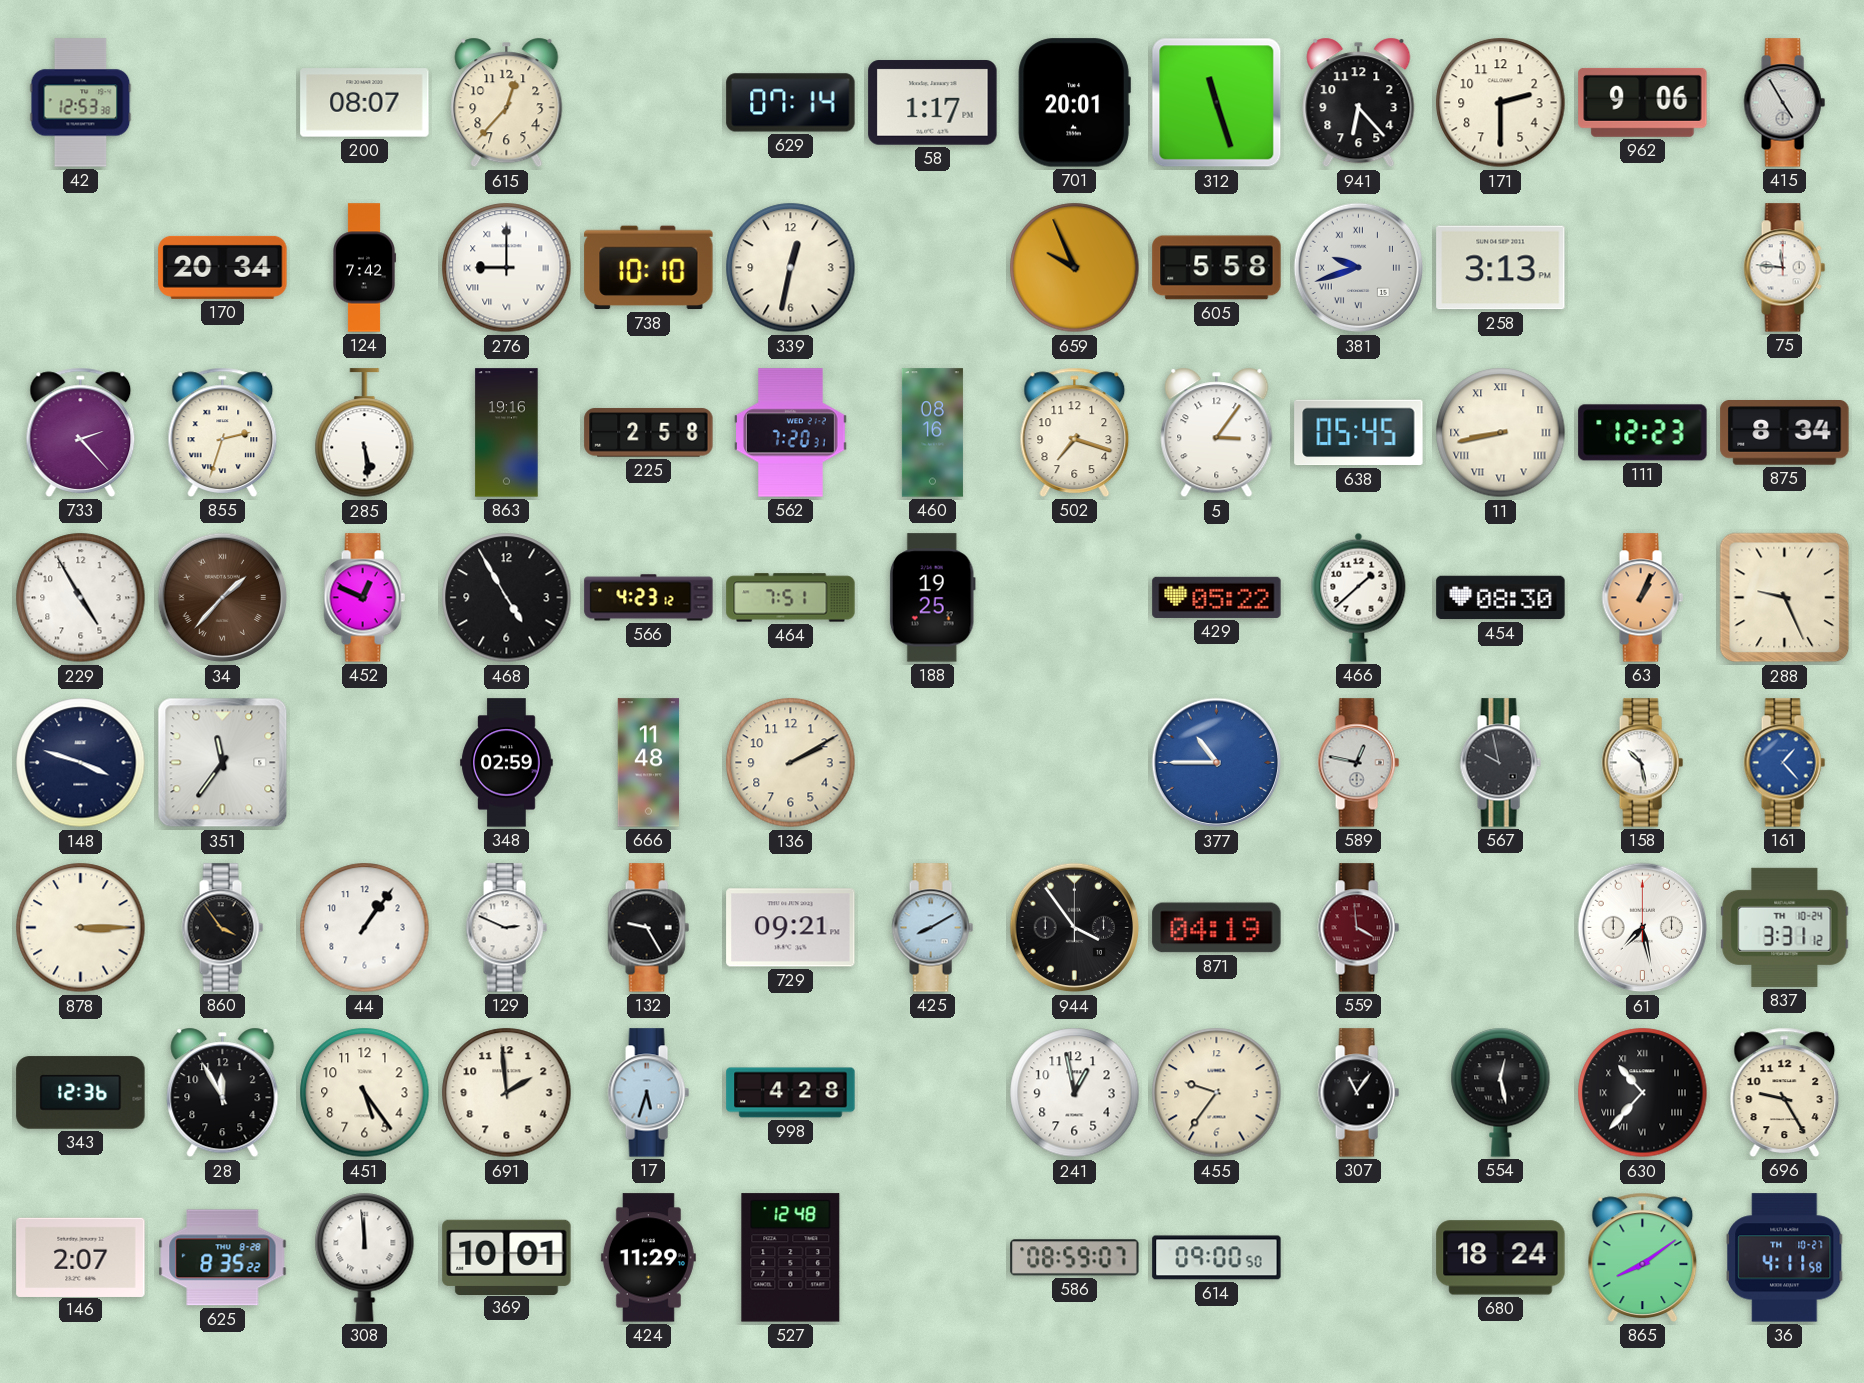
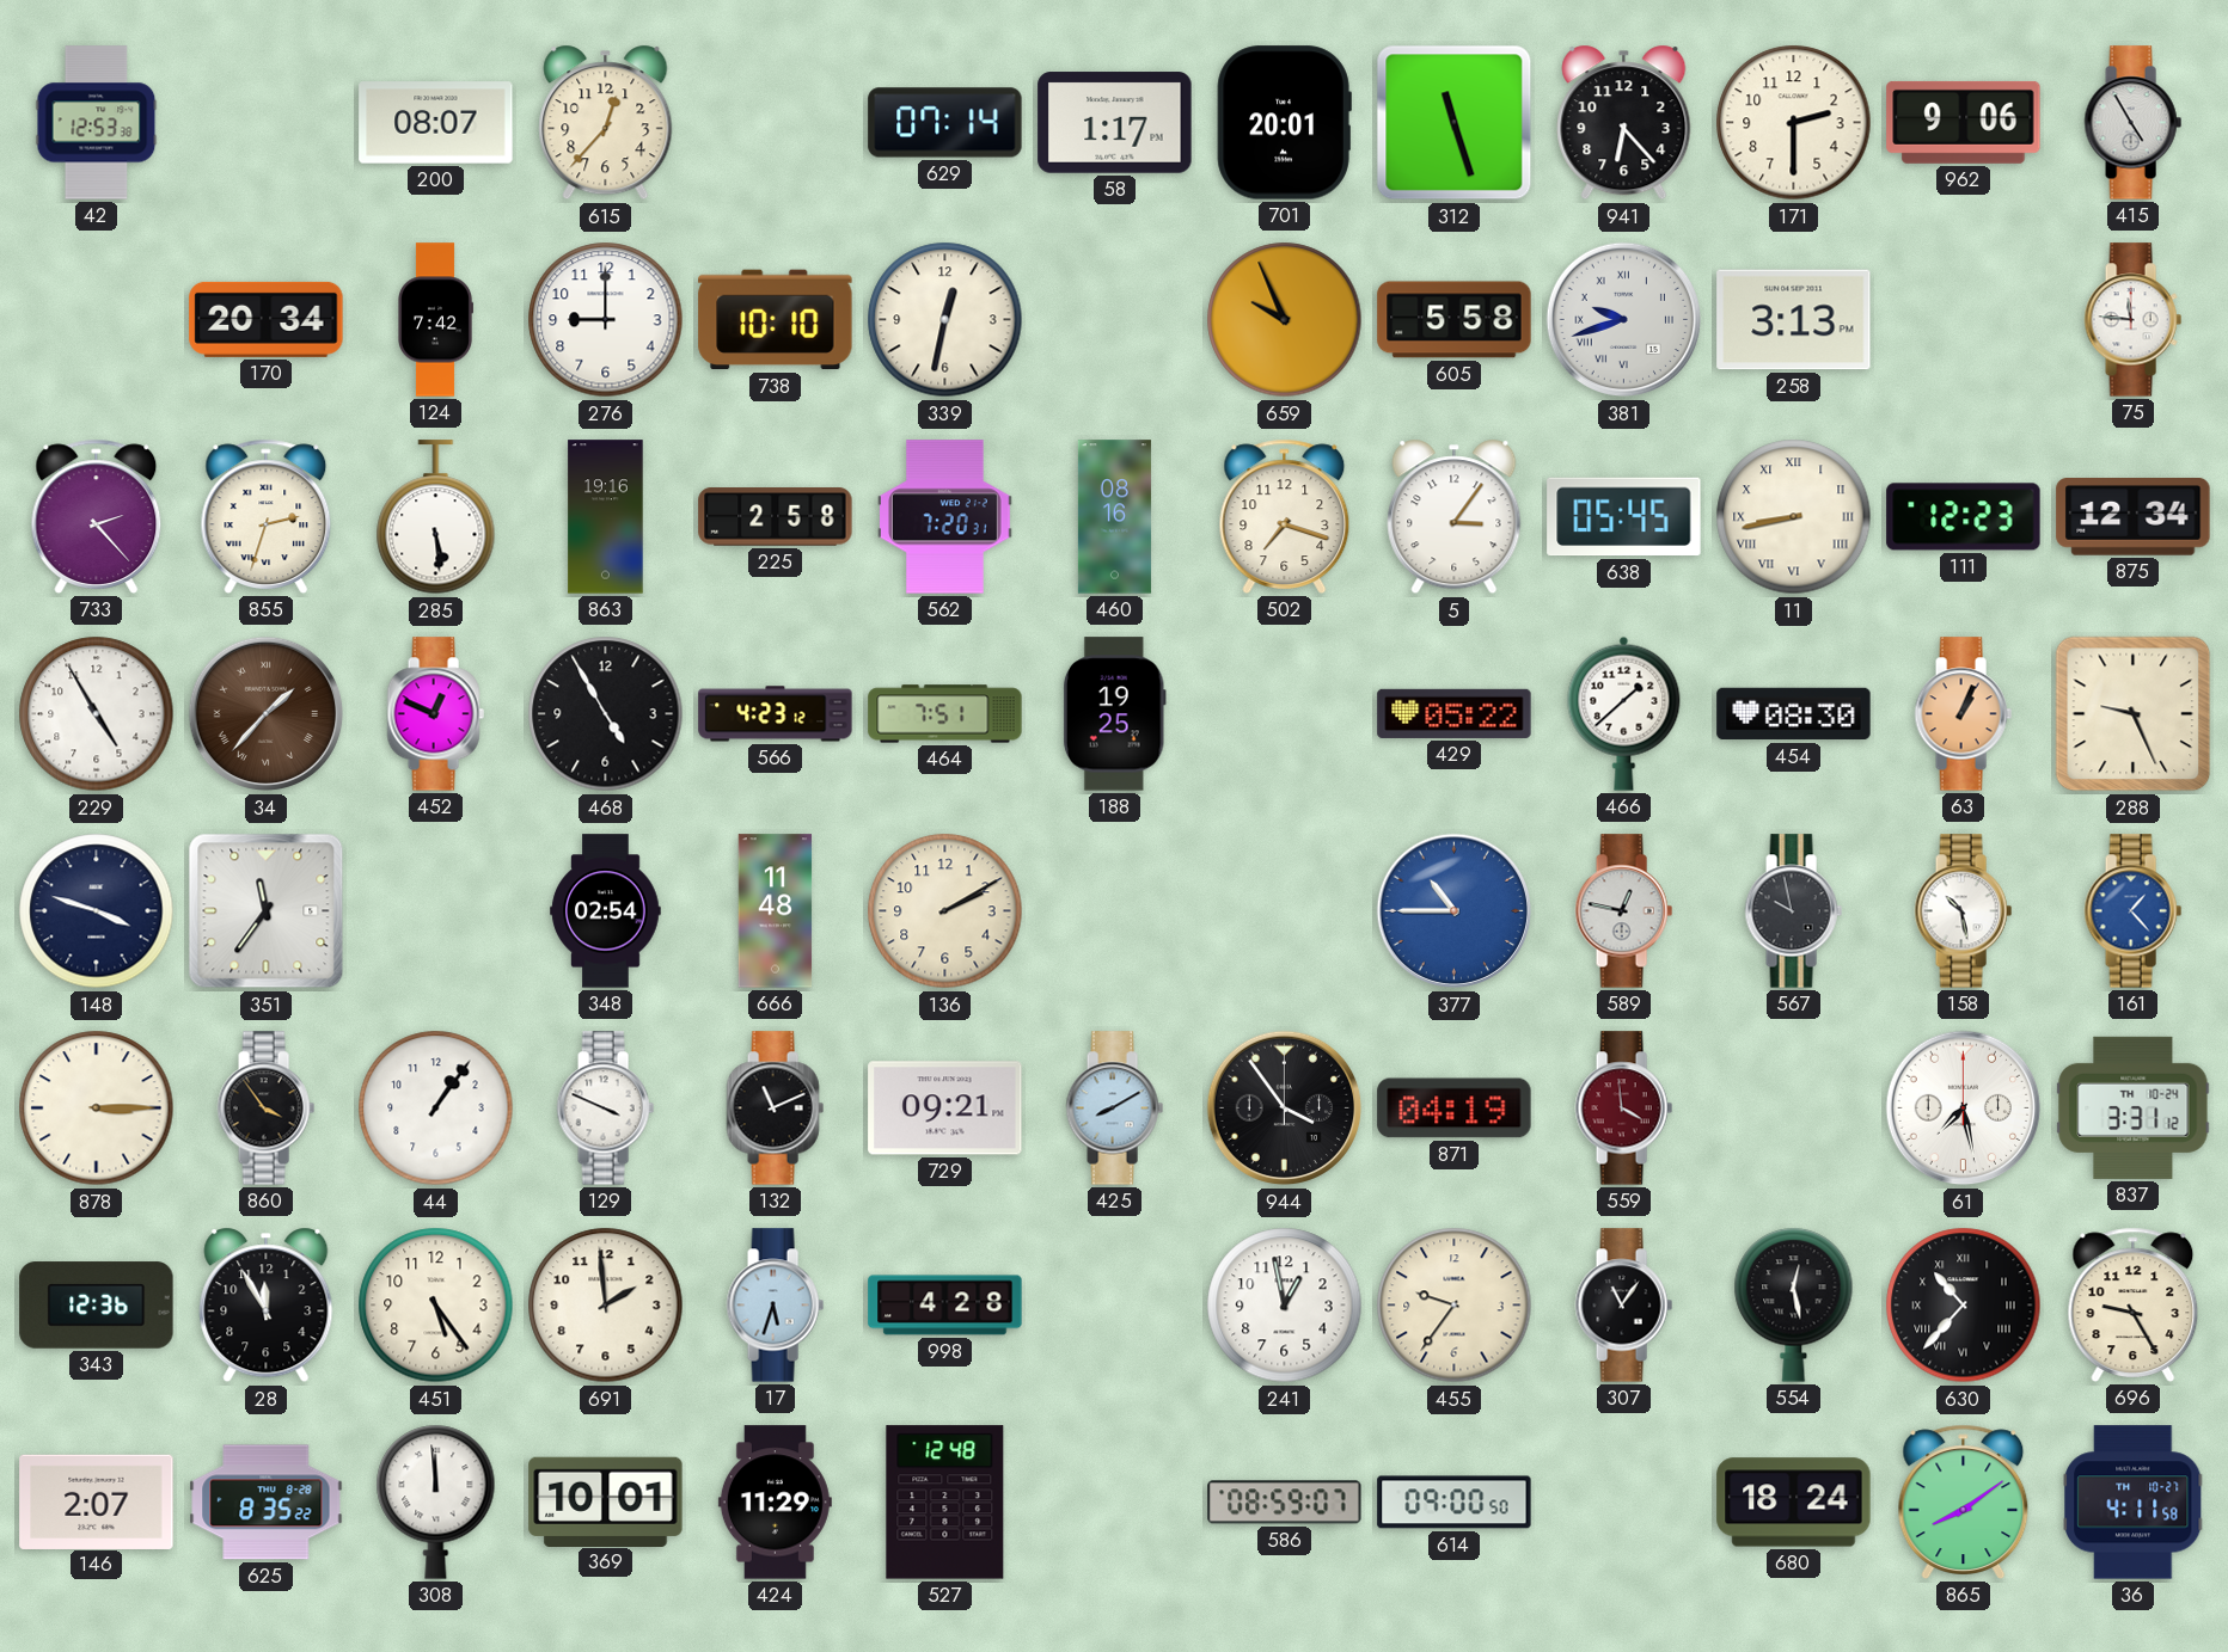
276 numerals: Roman -> Arabic (606, 320)
875: 8:34 -> 12:34 (2134, 517)
348: 02:59 -> 02:54 (606, 911)
129: 2:49 -> 3:49 (605, 1109)
132: 9:25 -> 11:11 (775, 1109)
